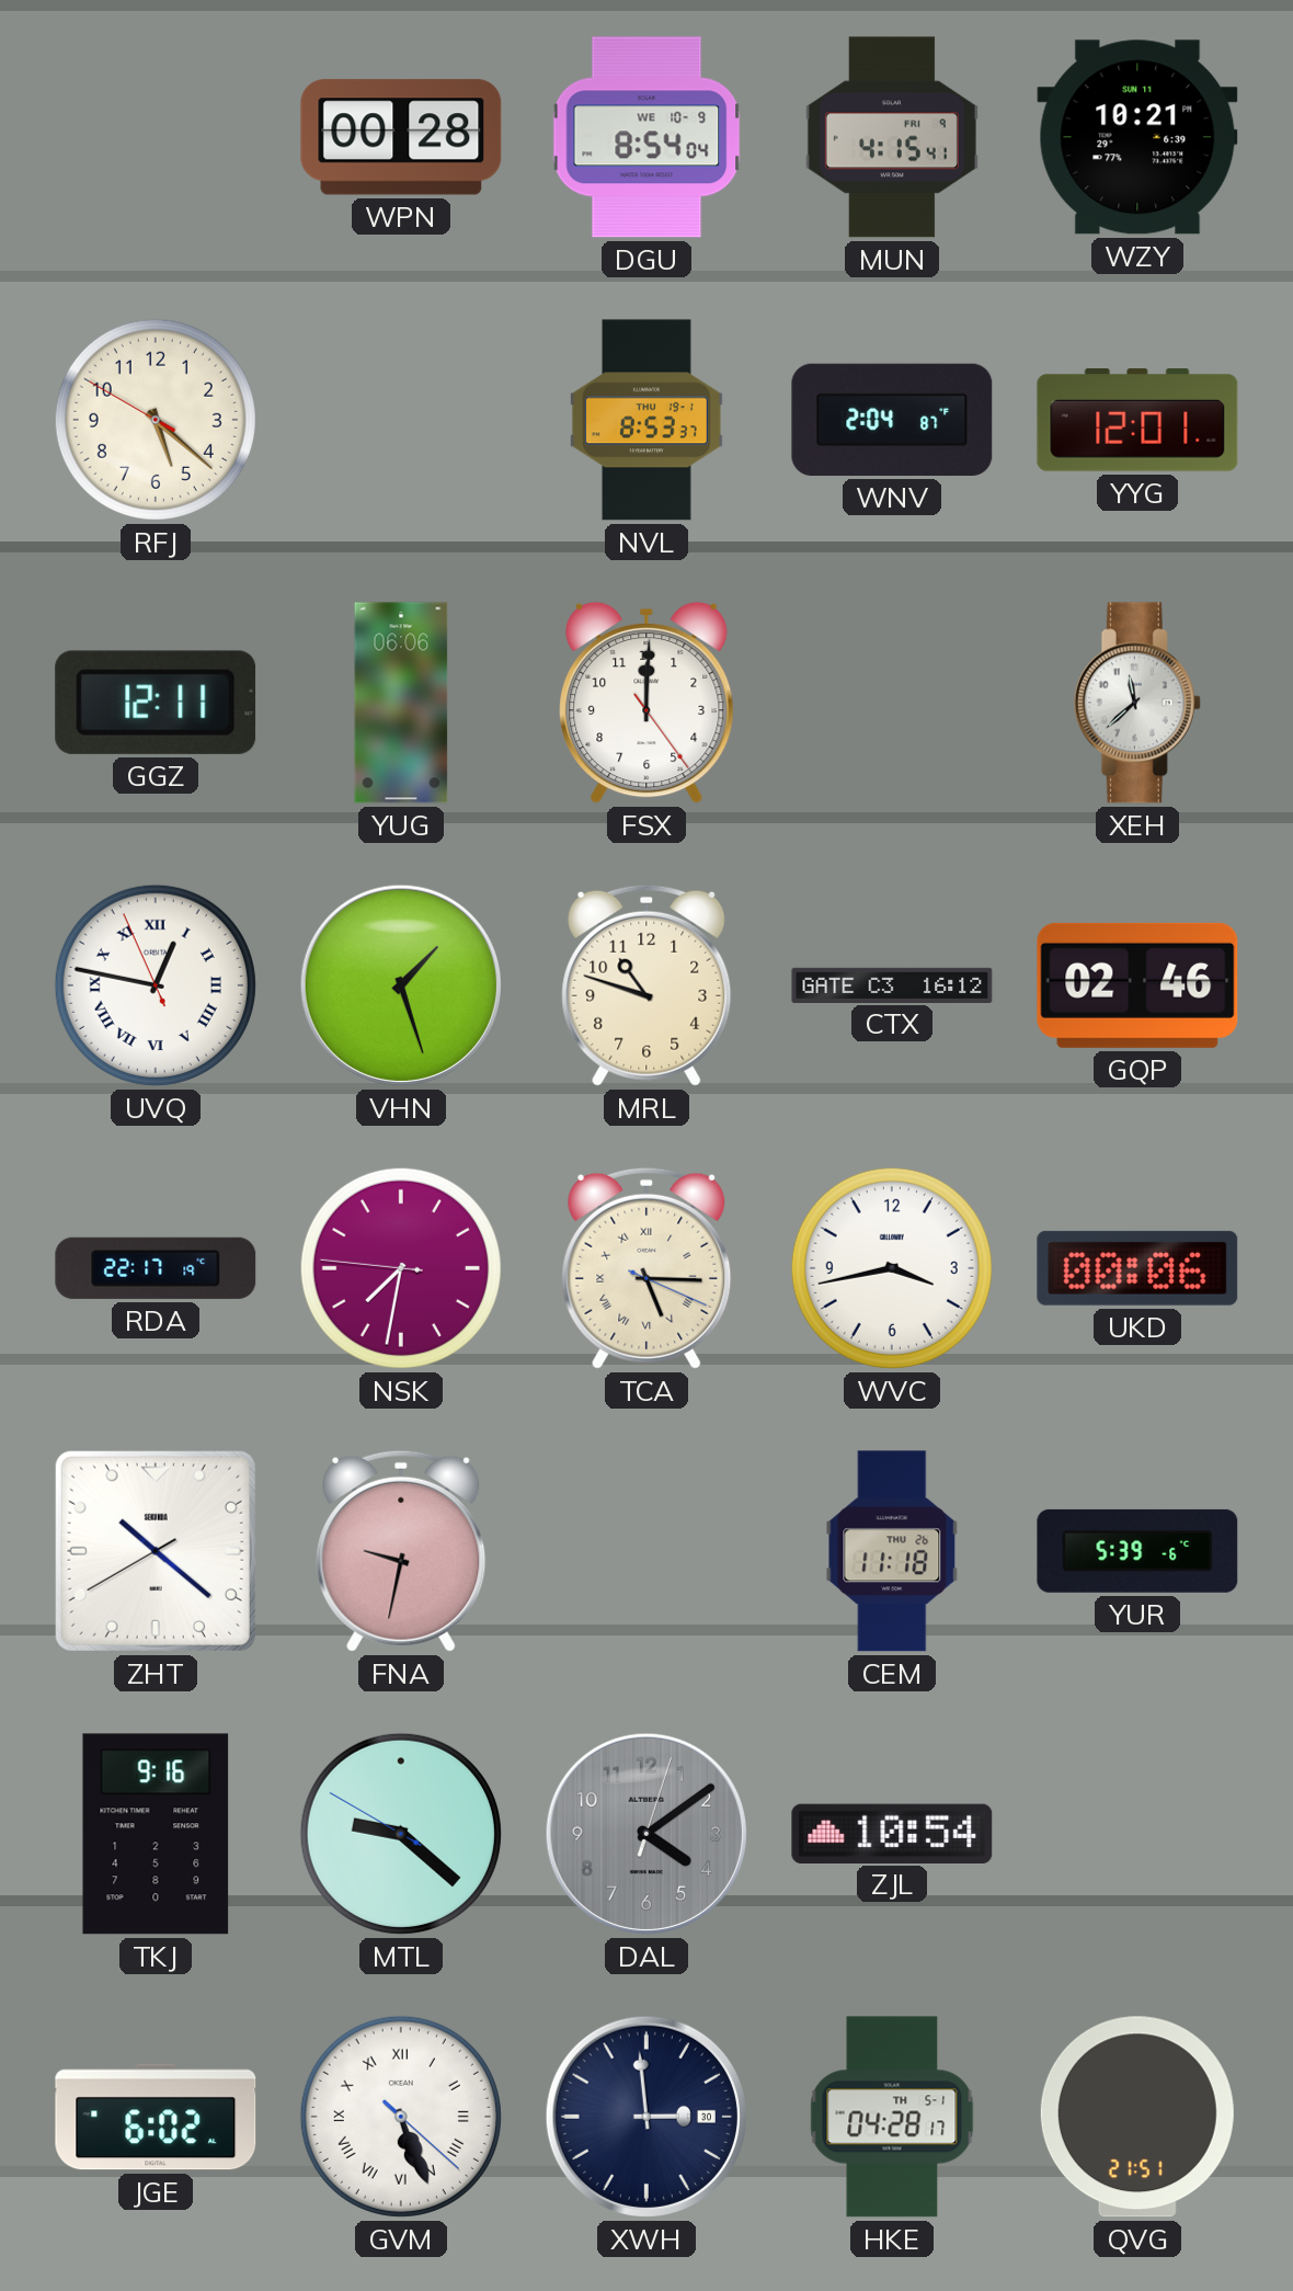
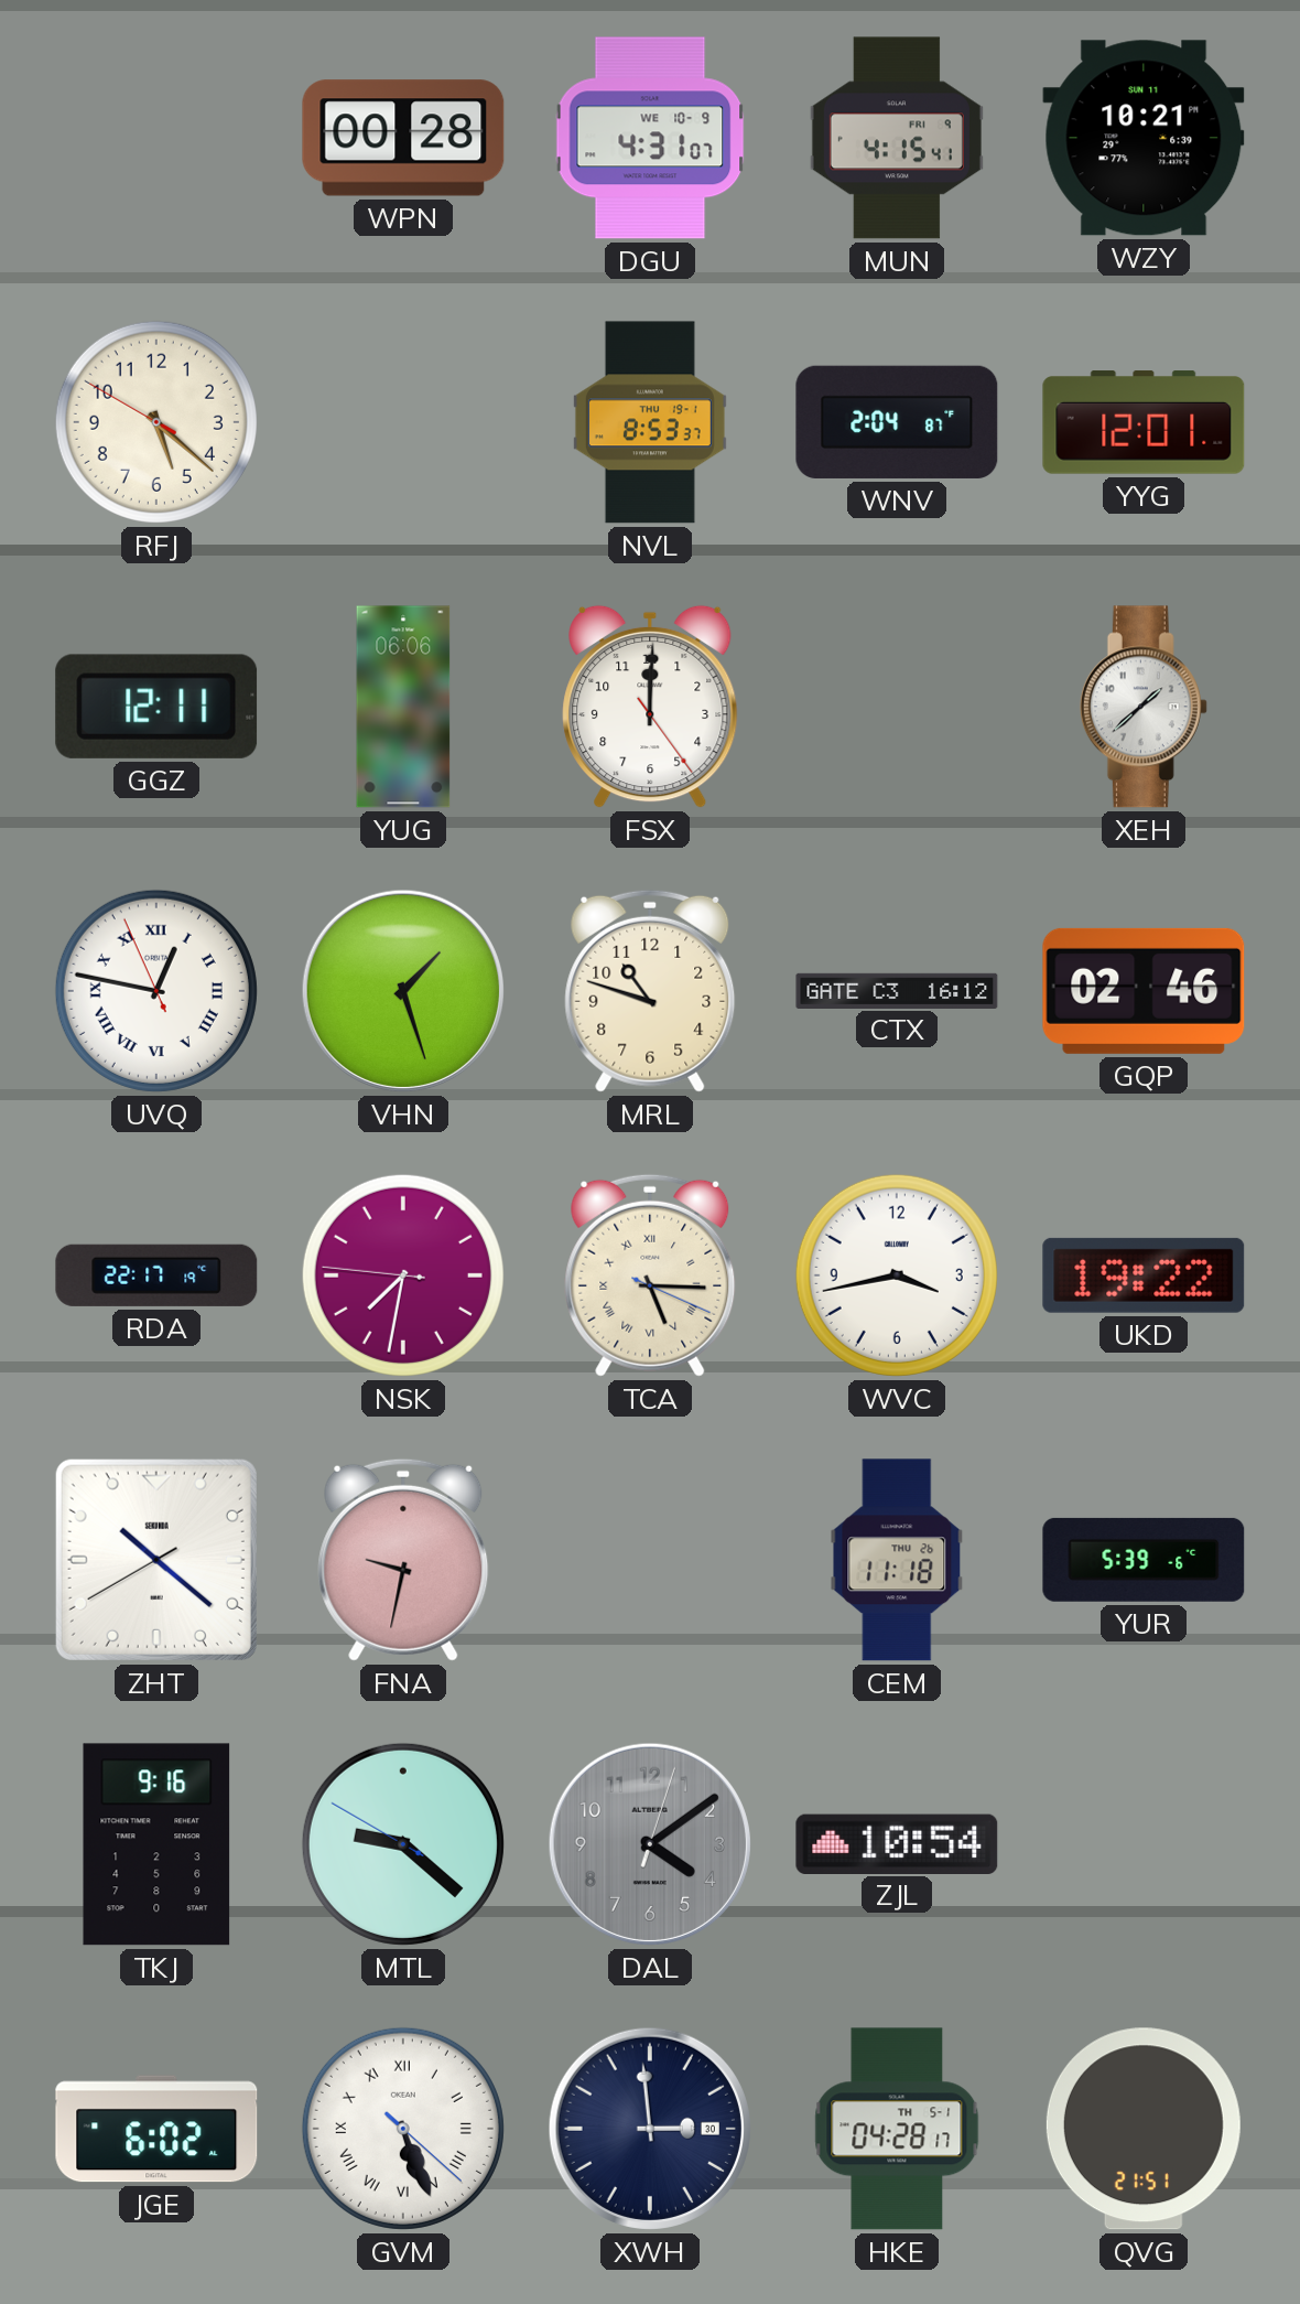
DGU: 8:54 -> 4:31 (650, 138)
XEH: 11:38 -> 1:38 (1144, 707)
UKD: 00:06 -> 19:22 (1144, 1275)
